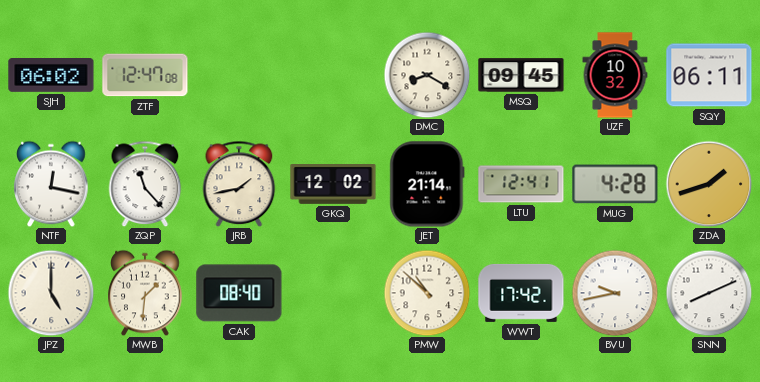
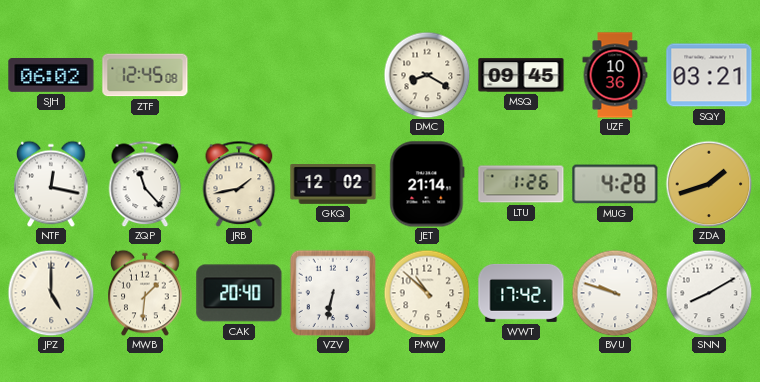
ZTF: 12:47 -> 12:45 (145, 75)
UZF: 10:32 -> 10:36 (615, 75)
SQY: 06:11 -> 03:21 (709, 75)
LTU: 12:41 -> 1:26 (521, 184)
CAK: 08:40 -> 20:40 (239, 293)
VZV: none -> 6:32 (333, 293)
BVU: 9:43 -> 9:48 (615, 293)
SNN: 8:11 -> 8:10 (709, 293)
